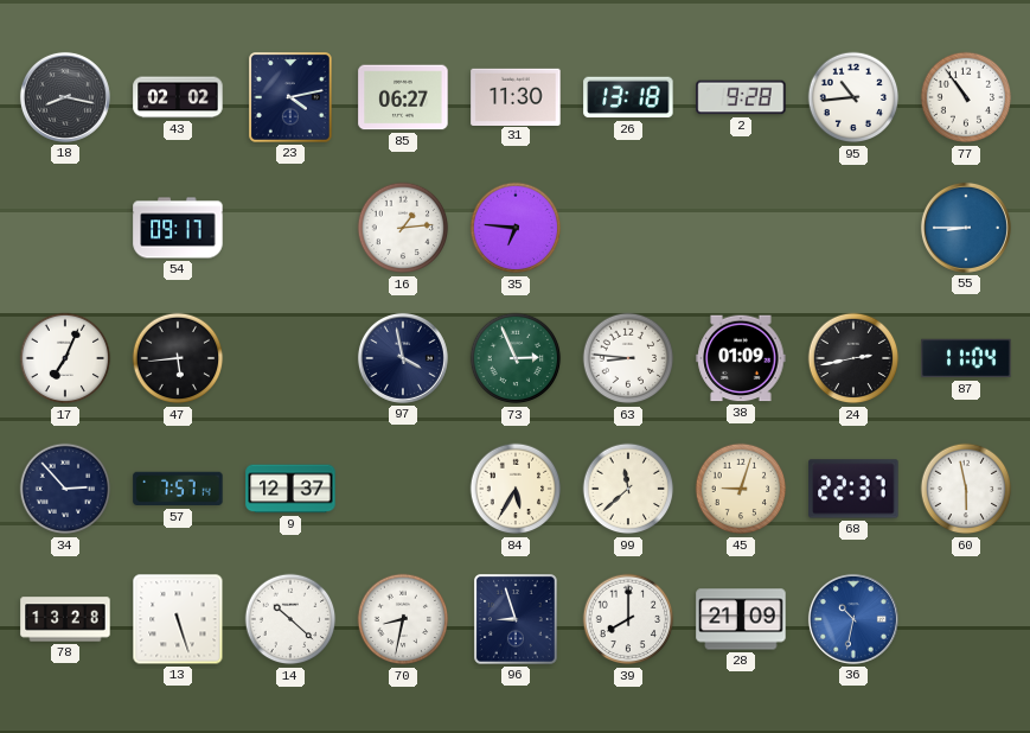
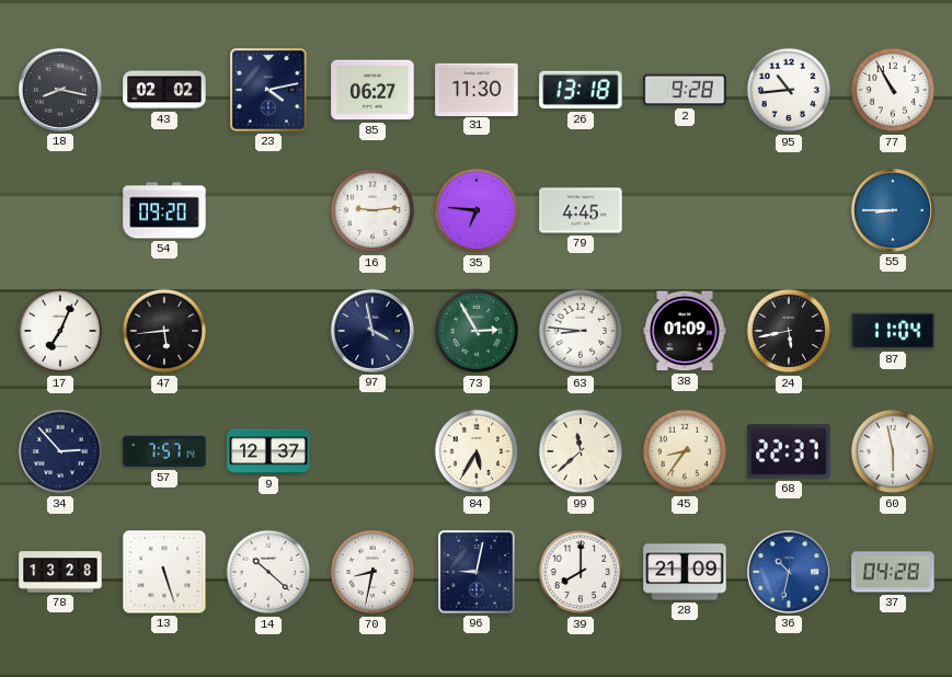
77: 10:54 -> 10:55 (893, 90)
54: 09:17 -> 09:20 (164, 210)
16: 1:14 -> 9:14 (372, 210)
79: none -> 4:45 (581, 210)
73: 2:56 -> 2:55 (477, 331)
24: 2:43 -> 5:43 (789, 331)
45: 9:03 -> 8:36 (685, 451)
96: 8:57 -> 9:02 (478, 573)
37: none -> 04:28 (893, 572)
